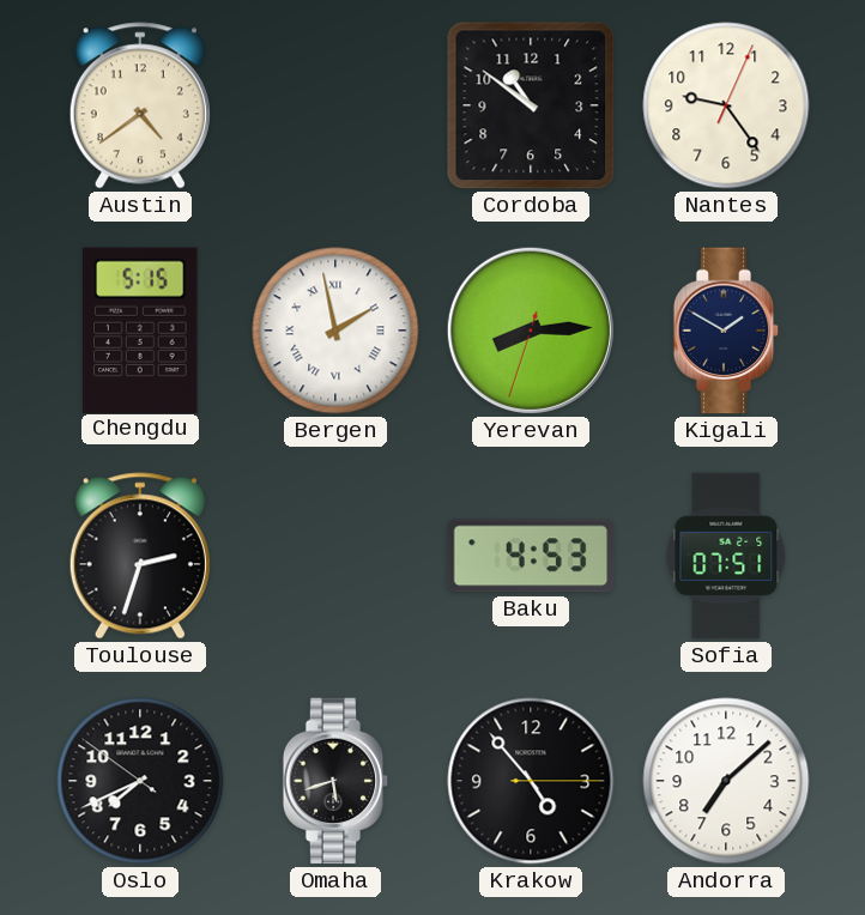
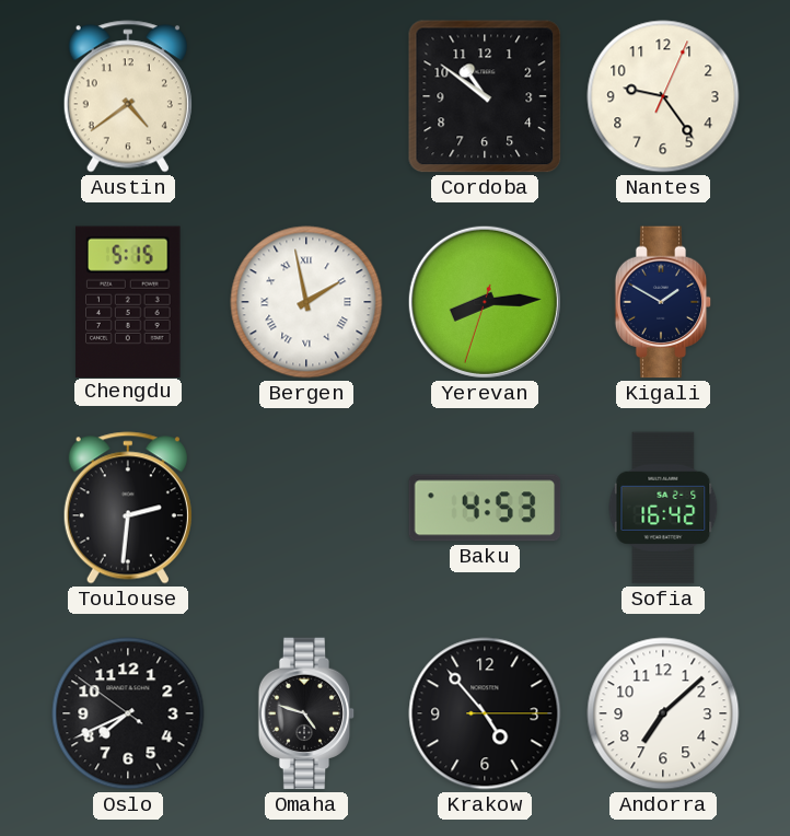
Toulouse: 2:33 -> 2:31 (128, 508)
Sofia: 07:51 -> 16:42 (663, 508)
Omaha: 5:42 -> 4:48 (306, 713)
